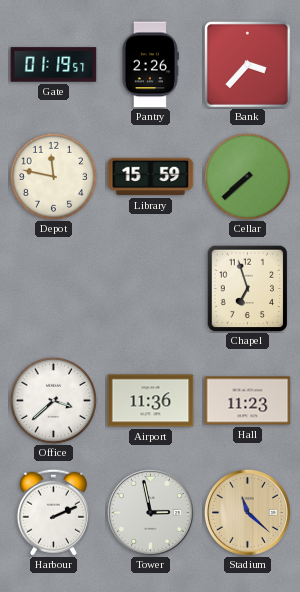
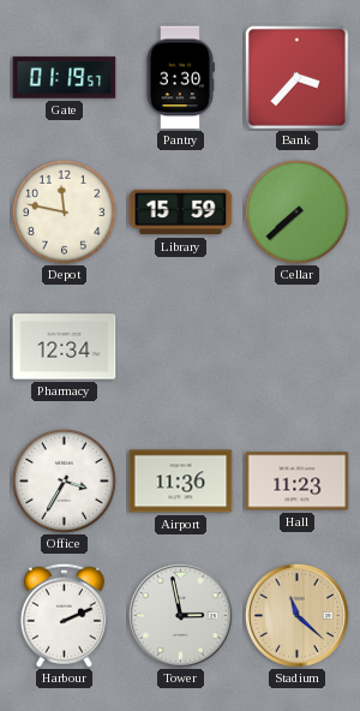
Pantry: 2:26 -> 3:30 (181, 78)
Pharmacy: none -> 12:34 (65, 347)
Chapel: 6:57 -> none (248, 288)
Office: 3:38 -> 3:35 (64, 480)
